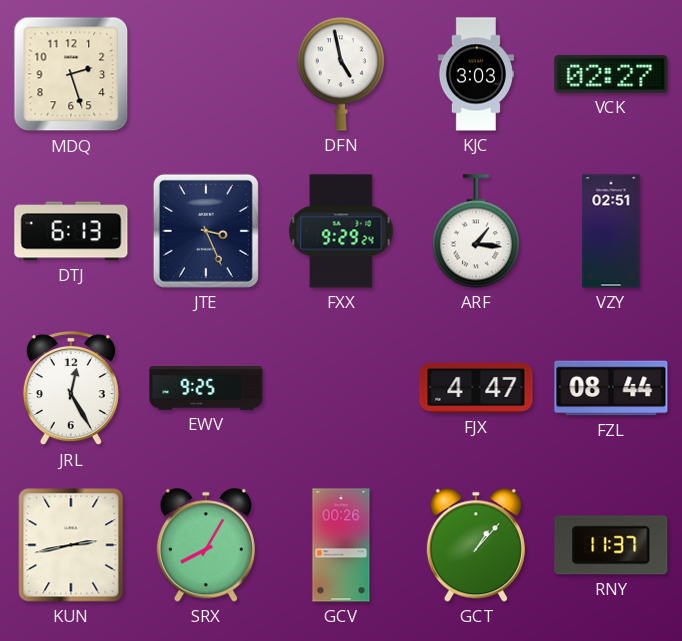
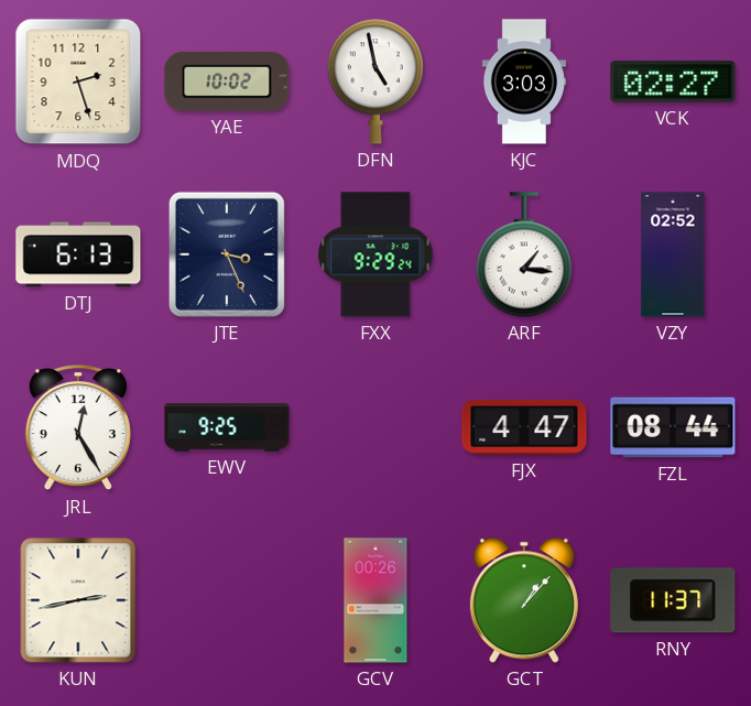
YAE: none -> 10:02 (227, 82)
VZY: 02:51 -> 02:52 (673, 254)
SRX: 8:05 -> none (206, 545)
